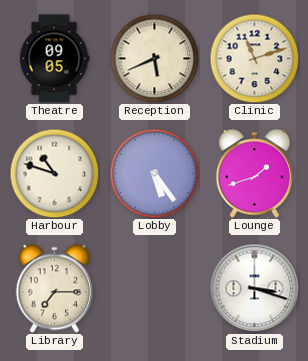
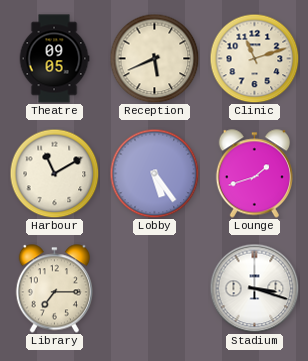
Harbour: 10:48 -> 11:10 (54, 173)
